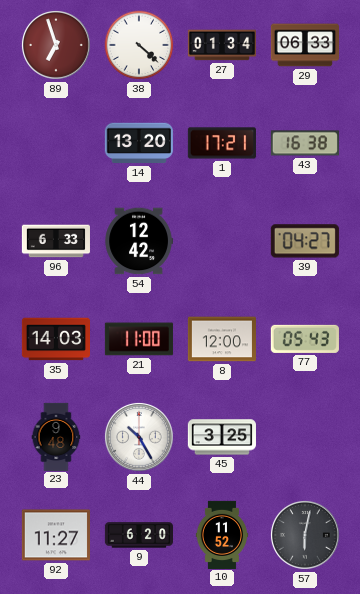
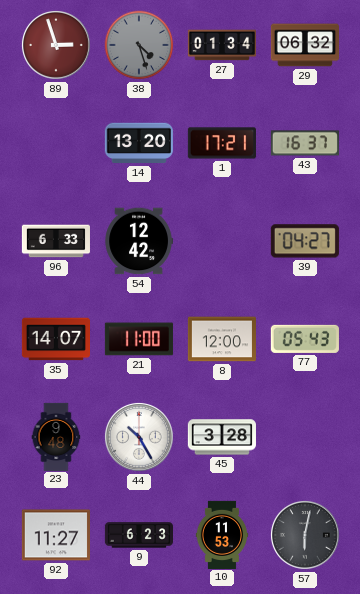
89: 6:57 -> 2:57 (56, 45)
38: 4:22 -> 4:27 (139, 45)
38 dial: white -> grey (139, 45)
29: 06:33 -> 06:32 (304, 45)
43: 16:38 -> 16:37 (305, 143)
35: 14:03 -> 14:07 (55, 339)
45: 3:25 -> 3:28 (222, 437)
9: 6:20 -> 6:23 (138, 535)
10: 11:52 -> 11:53 (222, 534)
